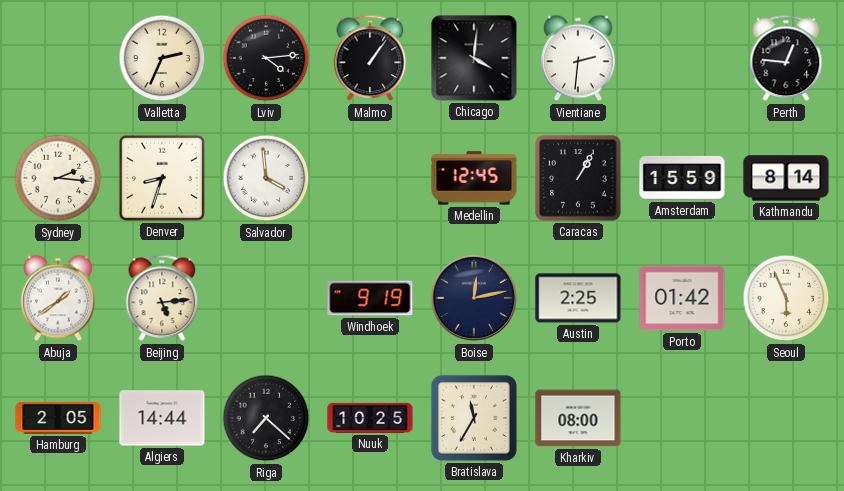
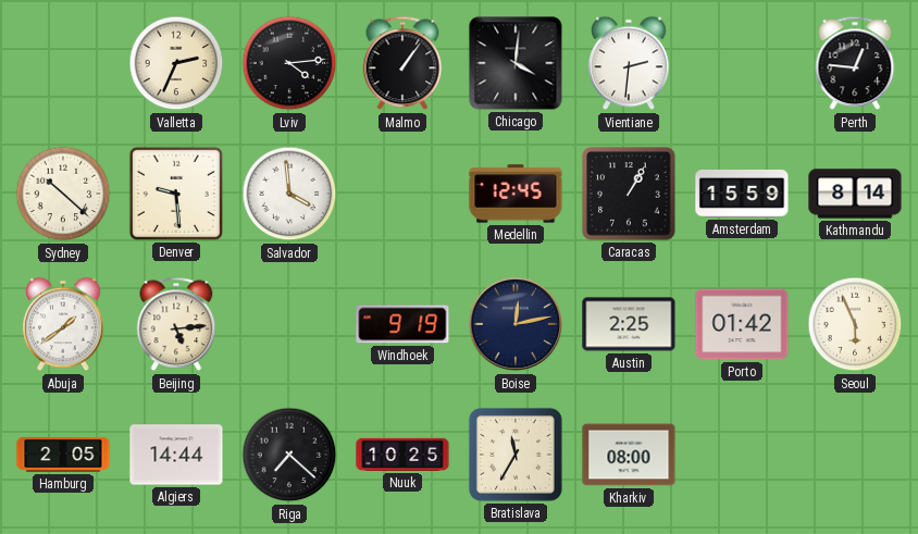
Sydney: 2:16 -> 10:22 (63, 194)
Denver: 8:33 -> 9:29 (176, 194)
